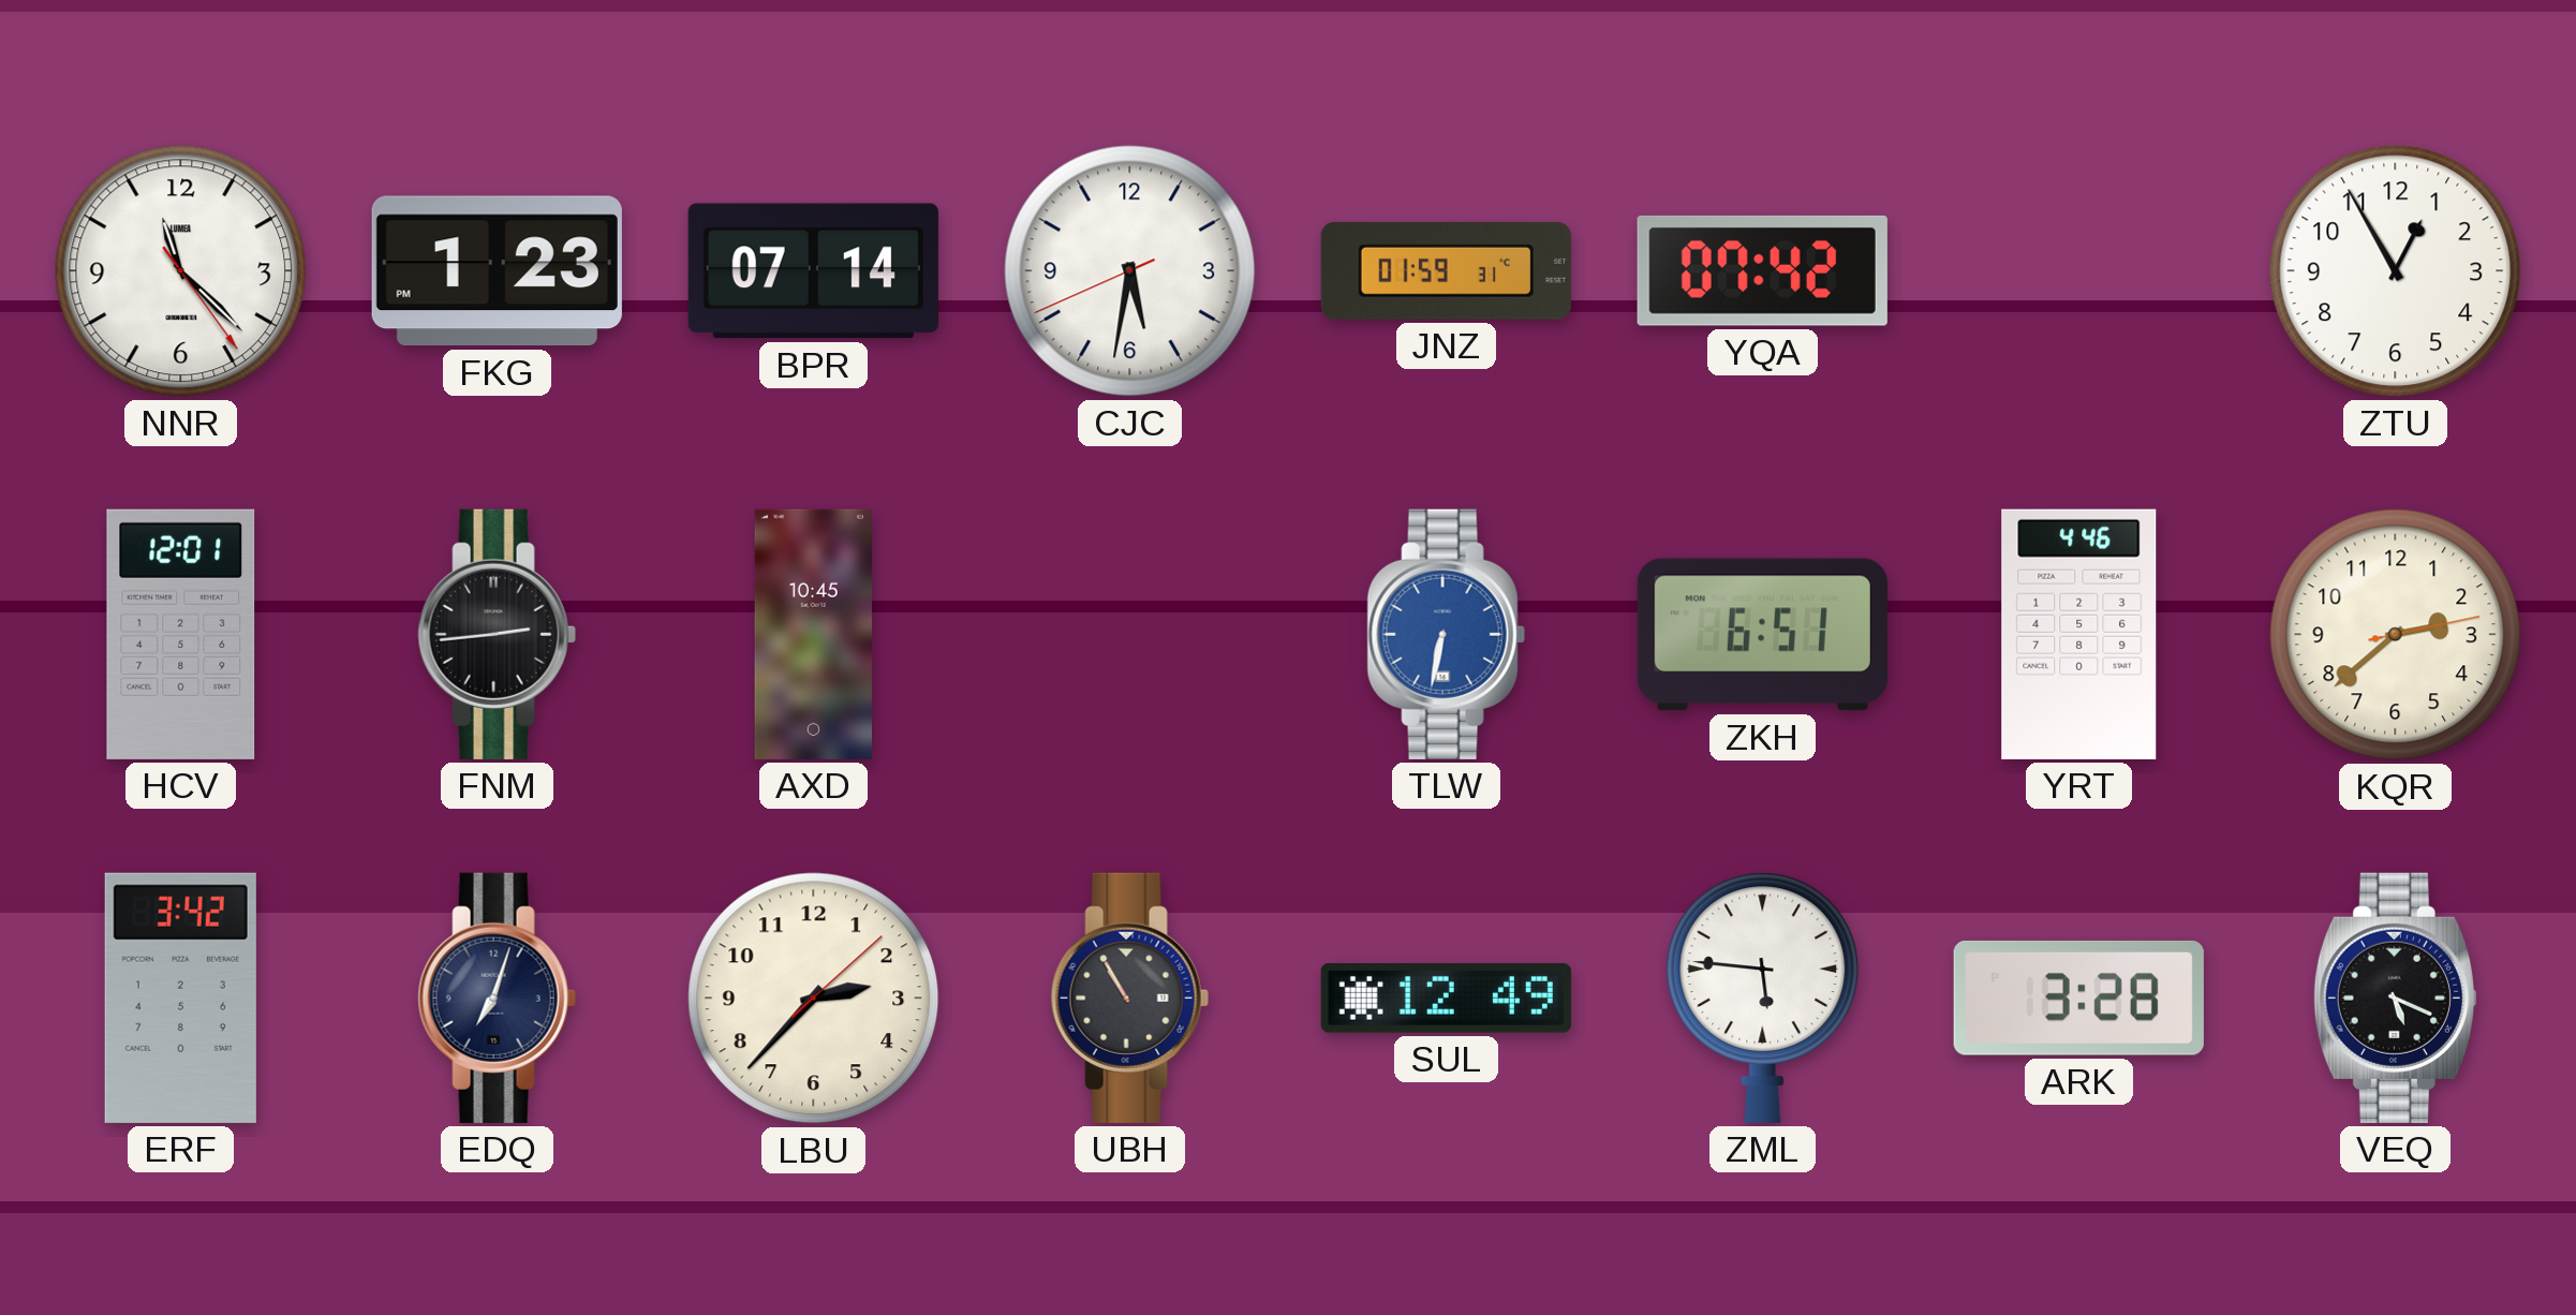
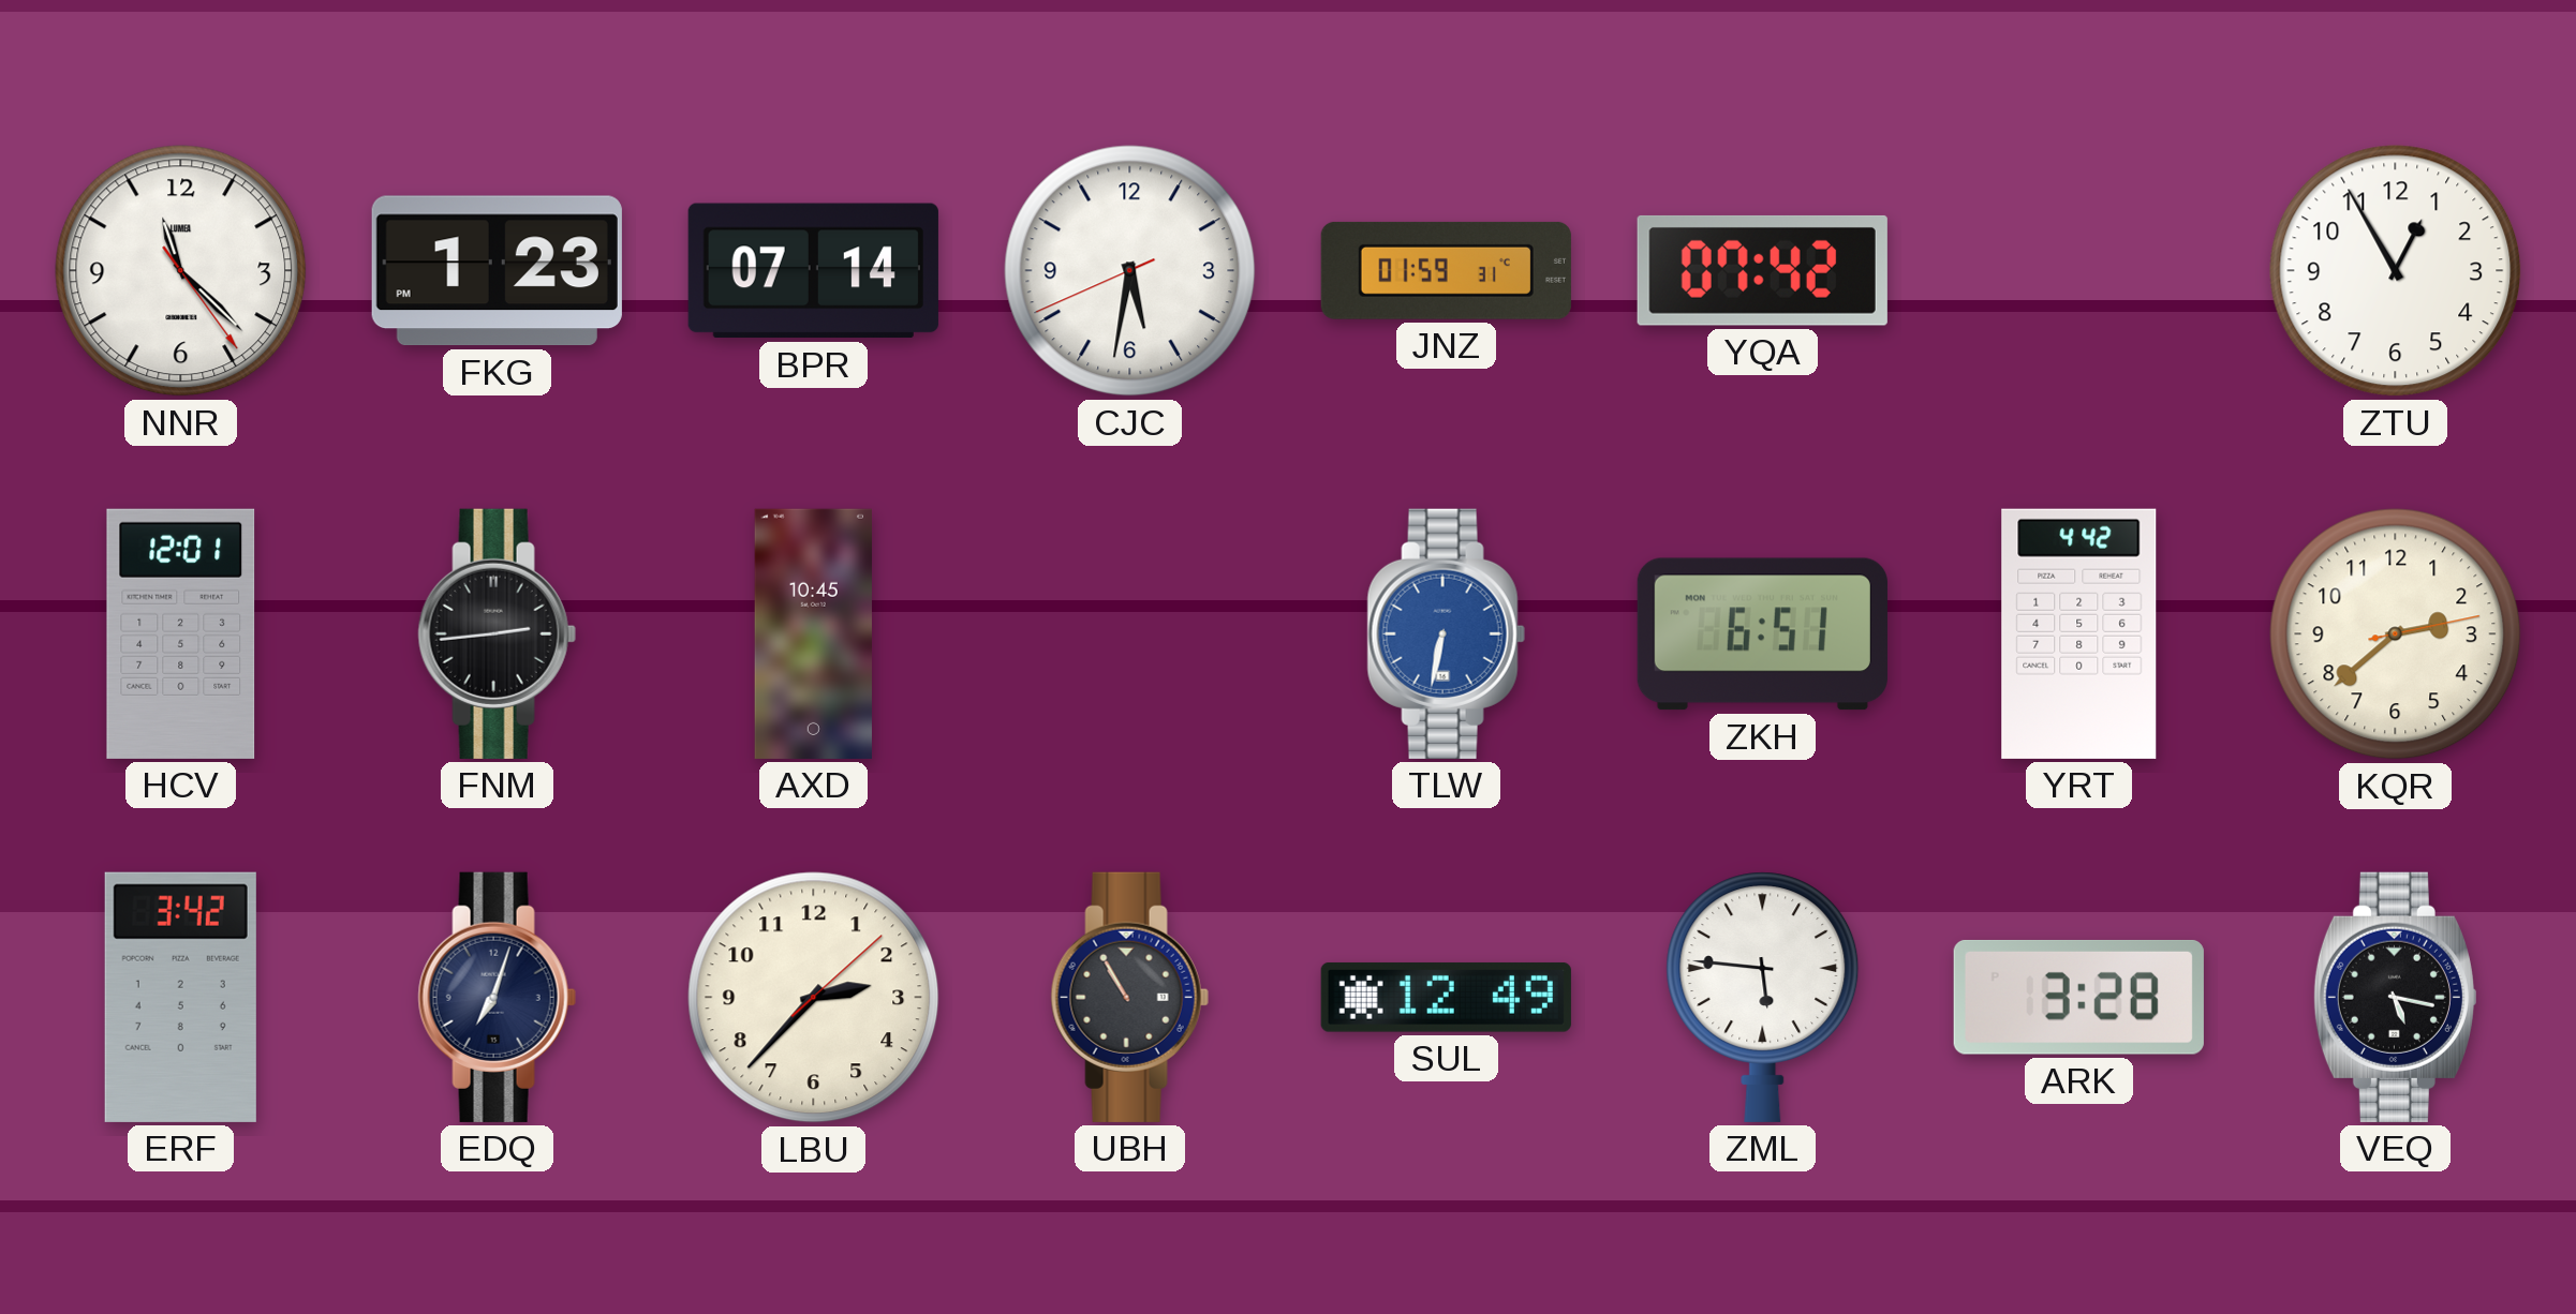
YRT: 4:46 -> 4:42 (2079, 633)
VEQ: 5:19 -> 5:17 (2395, 997)
